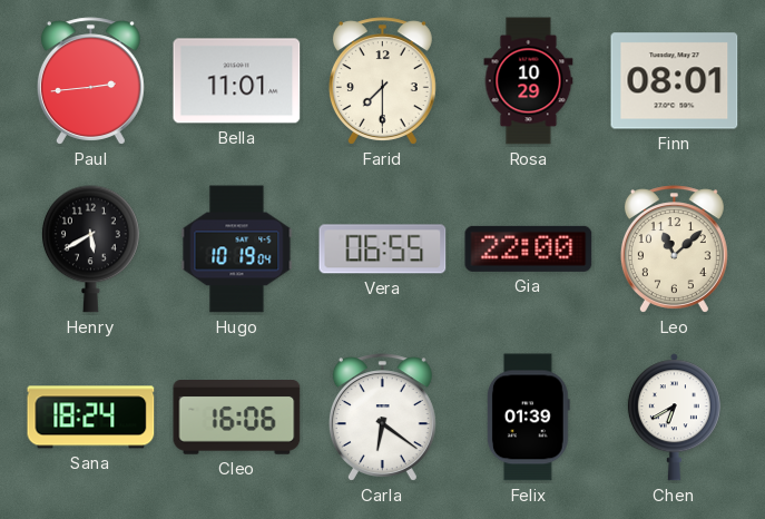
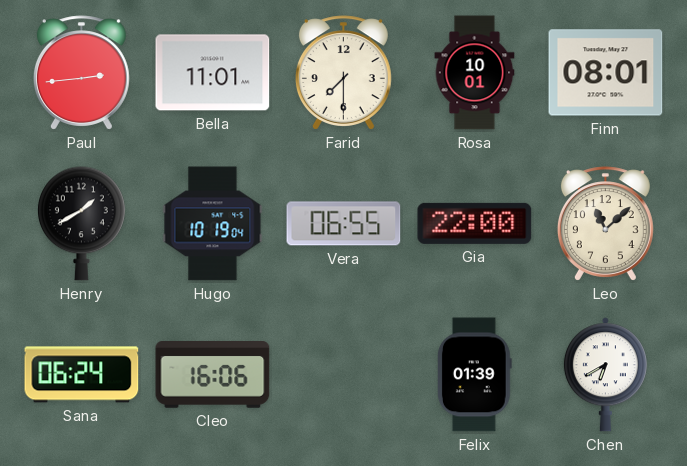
Rosa: 10:29 -> 10:01 (475, 73)
Henry: 5:40 -> 1:40 (81, 224)
Sana: 18:24 -> 06:24 (82, 375)
Carla: 6:21 -> none (382, 418)
